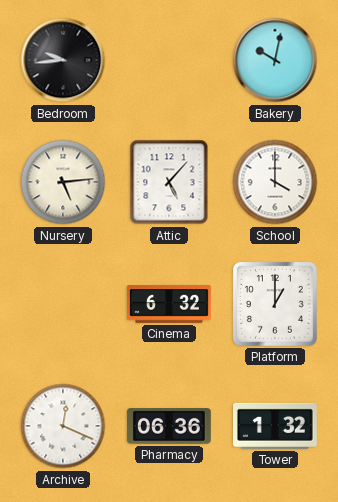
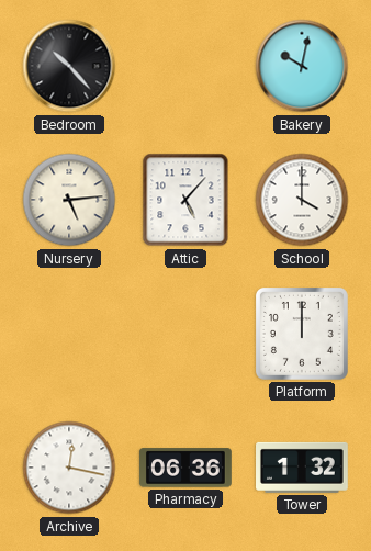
Bedroom: 9:44 -> 10:23 (69, 66)
Cinema: 6:32 -> none (169, 304)
Platform: 1:00 -> 12:00 (302, 334)
Archive: 12:19 -> 12:17 (69, 468)
